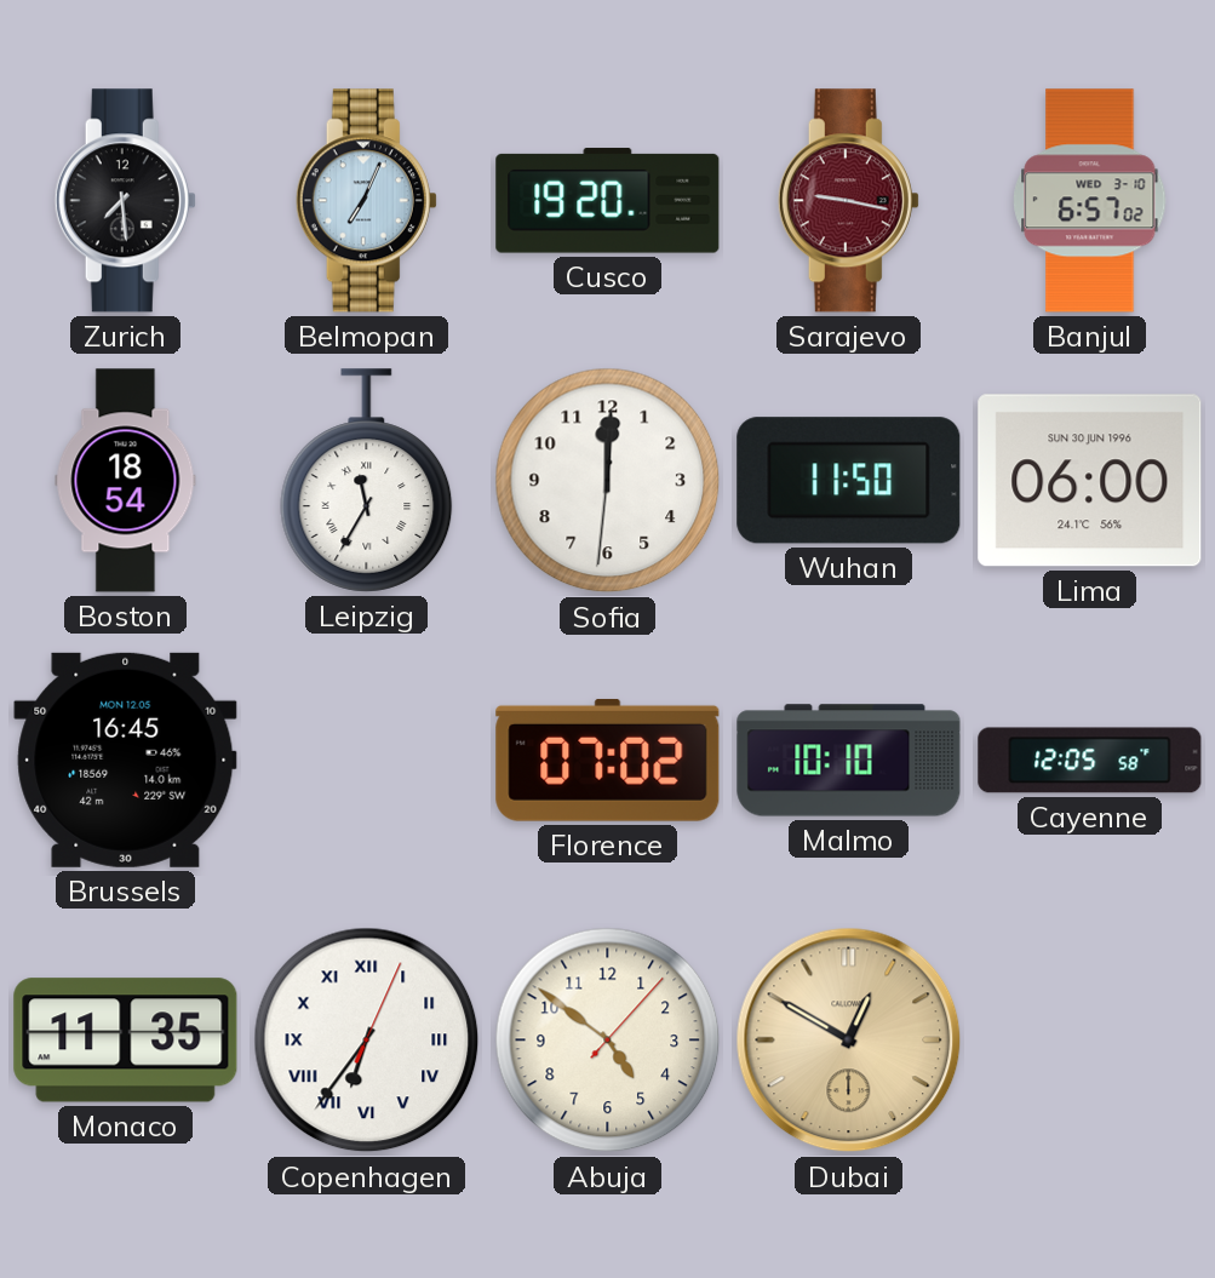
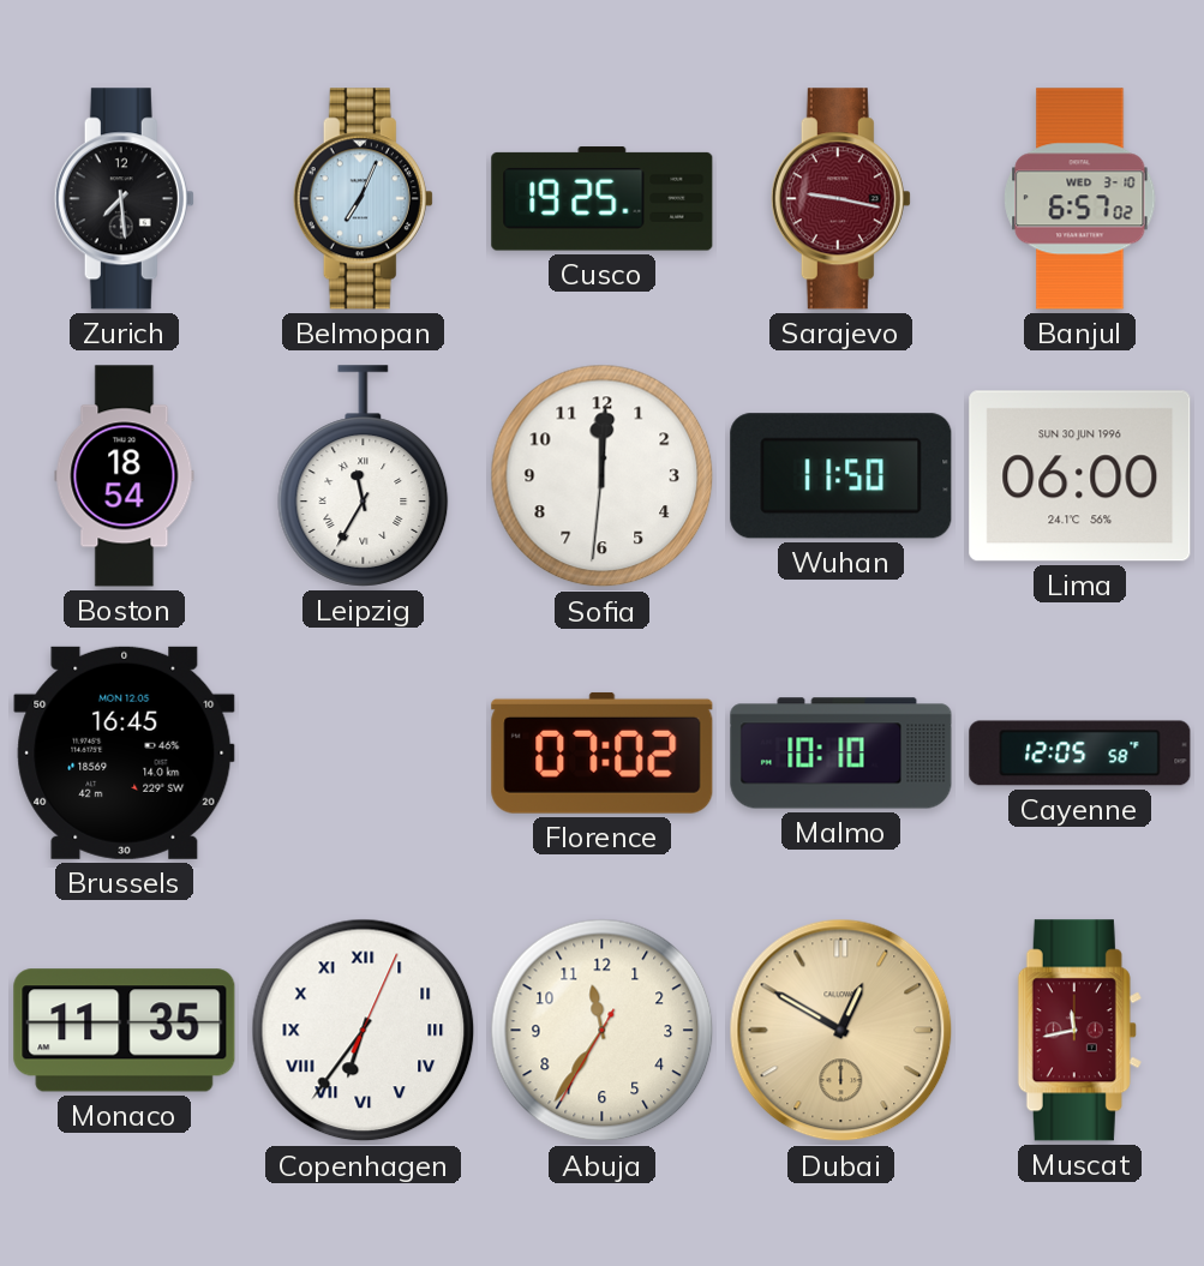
Cusco: 19:20 -> 19:25 (603, 199)
Abuja: 4:51 -> 11:35 (603, 1031)
Muscat: none -> 11:43 (1079, 1031)
